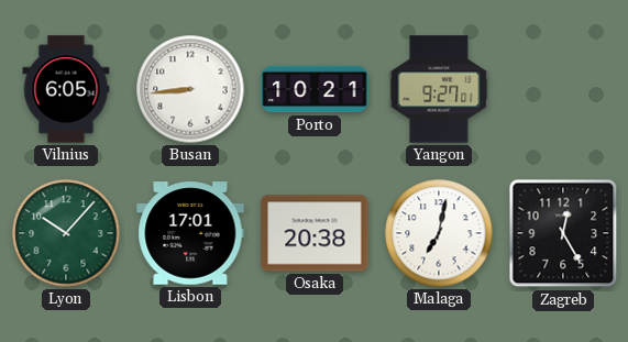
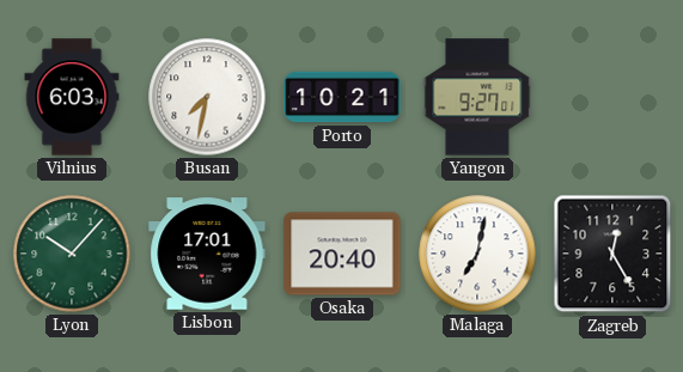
Vilnius: 6:05 -> 6:03 (72, 97)
Busan: 8:44 -> 7:32 (207, 97)
Osaka: 20:38 -> 20:40 (342, 254)
